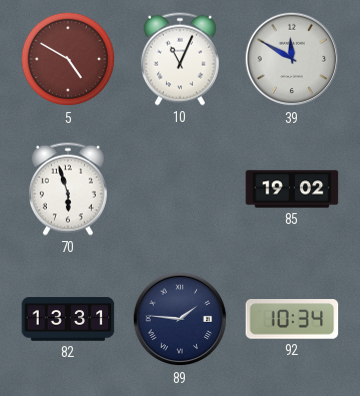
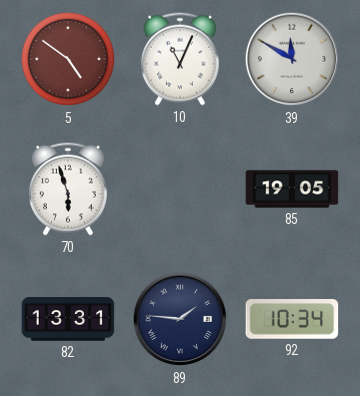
5: 4:50 -> 4:51 (68, 59)
85: 19:02 -> 19:05 (292, 189)
